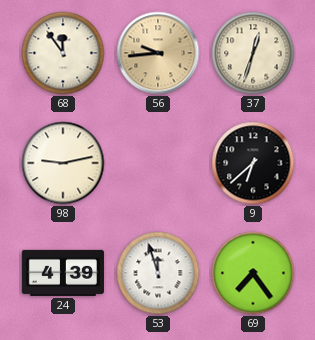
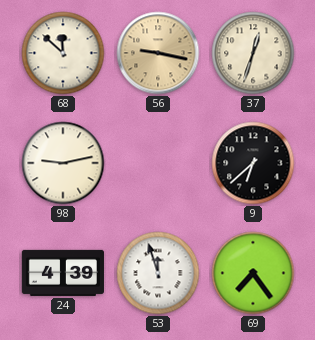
68: 11:54 -> 11:52 (63, 53)
56: 9:44 -> 9:17 (158, 53)
